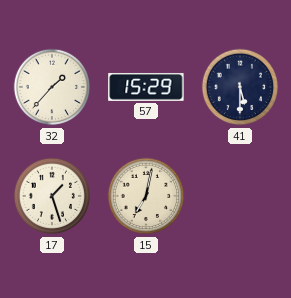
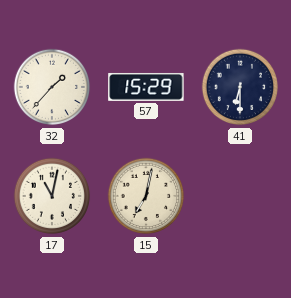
41: 5:30 -> 6:30 (240, 87)
17: 1:27 -> 11:02 (52, 196)
